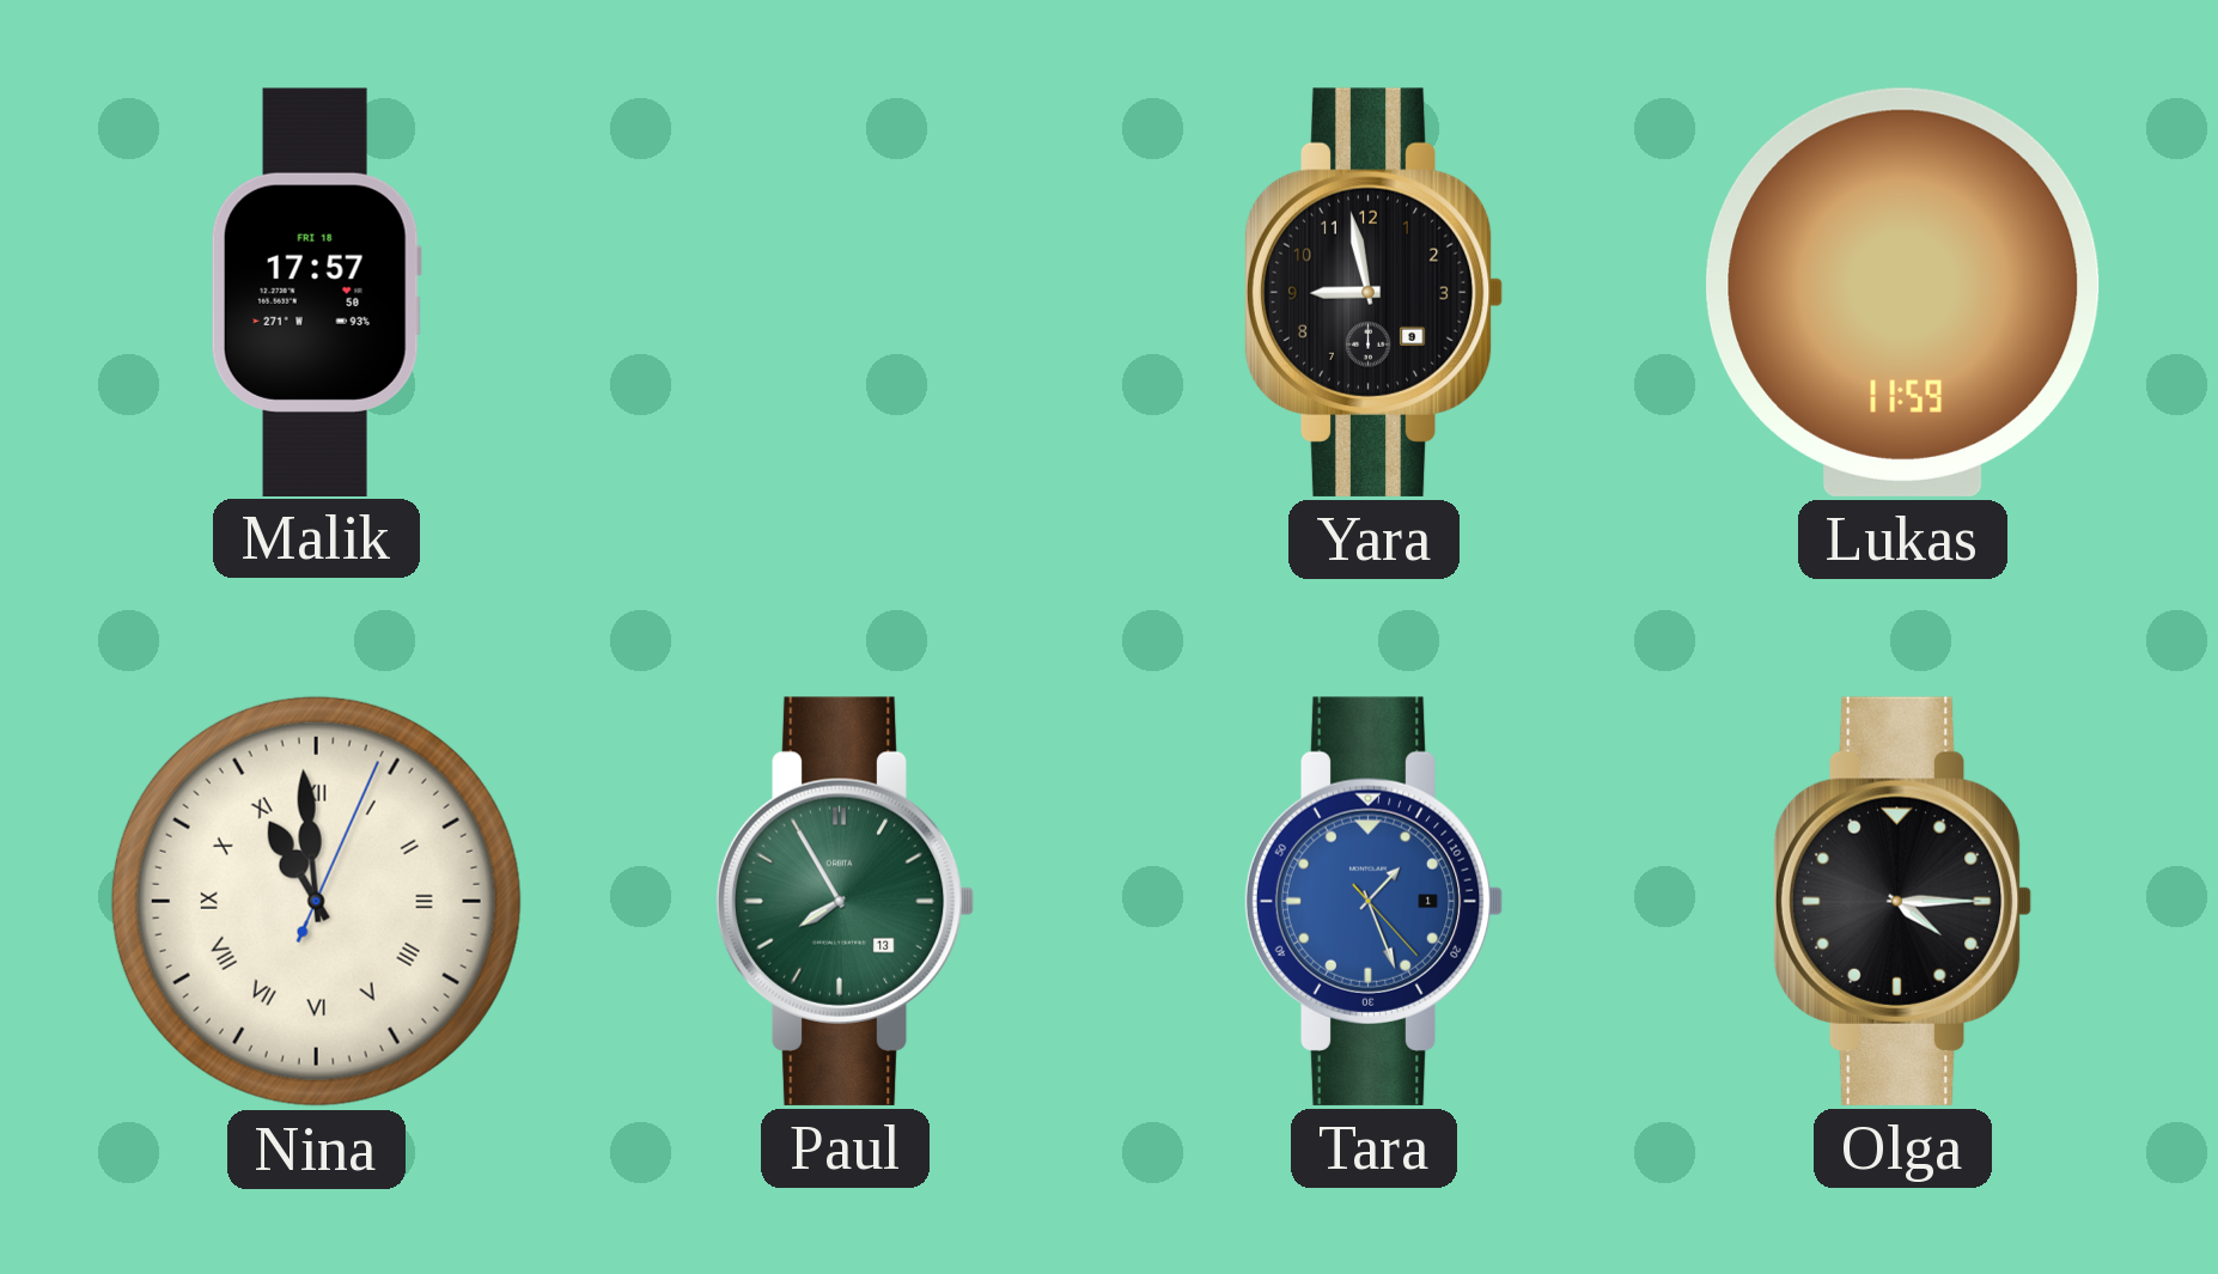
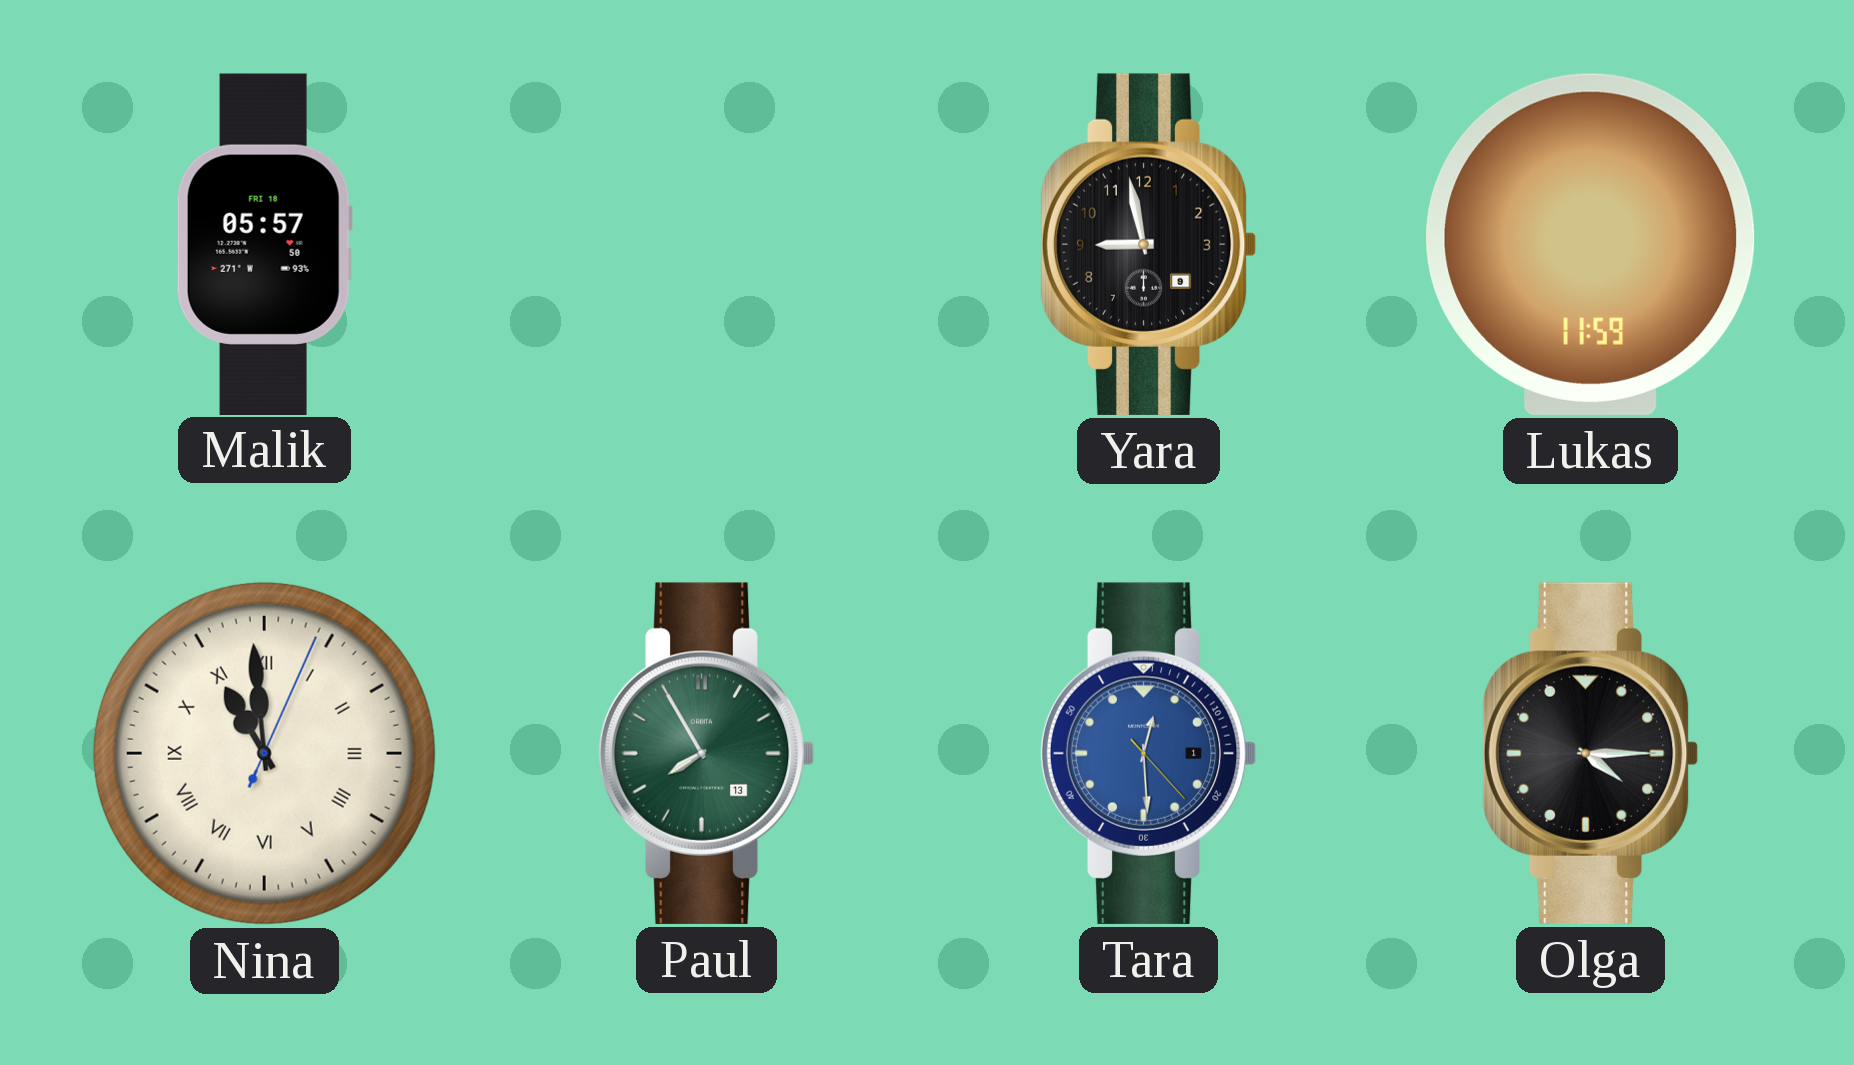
Malik: 17:57 -> 05:57 (264, 244)
Tara: 1:26 -> 12:29 (1148, 753)
